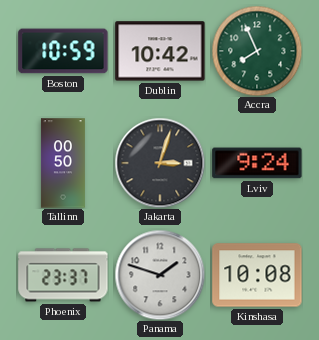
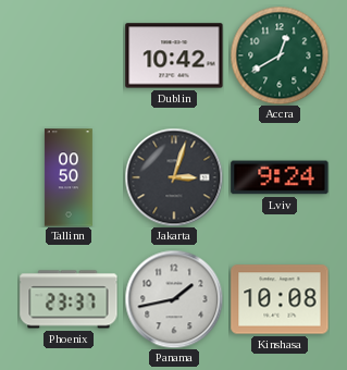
Boston: 10:59 -> none (63, 51)
Accra: 7:56 -> 12:40 (280, 55)
Panama: 1:48 -> 1:43 (174, 299)
